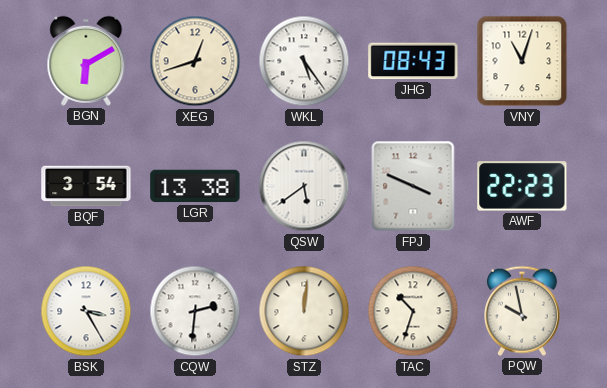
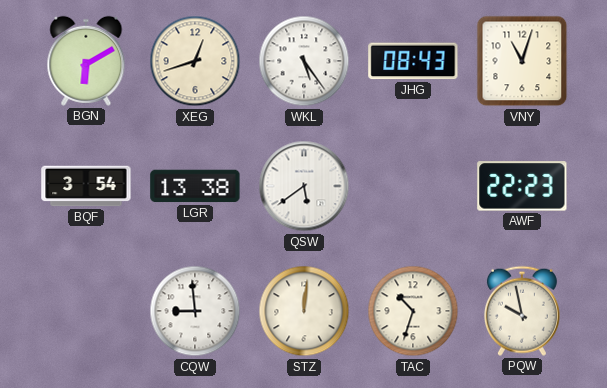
FPJ: 3:49 -> none (413, 186)
BSK: 3:25 -> none (86, 311)
CQW: 2:31 -> 8:59 (195, 311)
